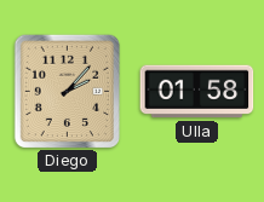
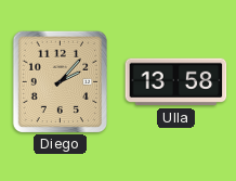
Ulla: 01:58 -> 13:58 (176, 82)
